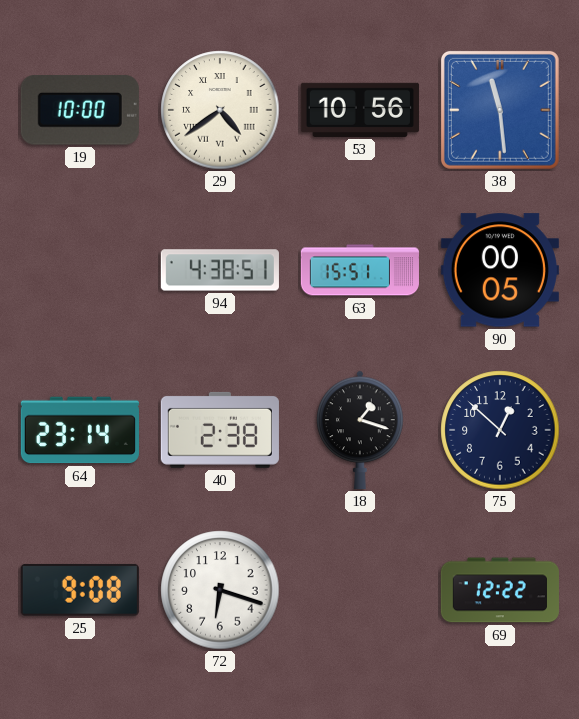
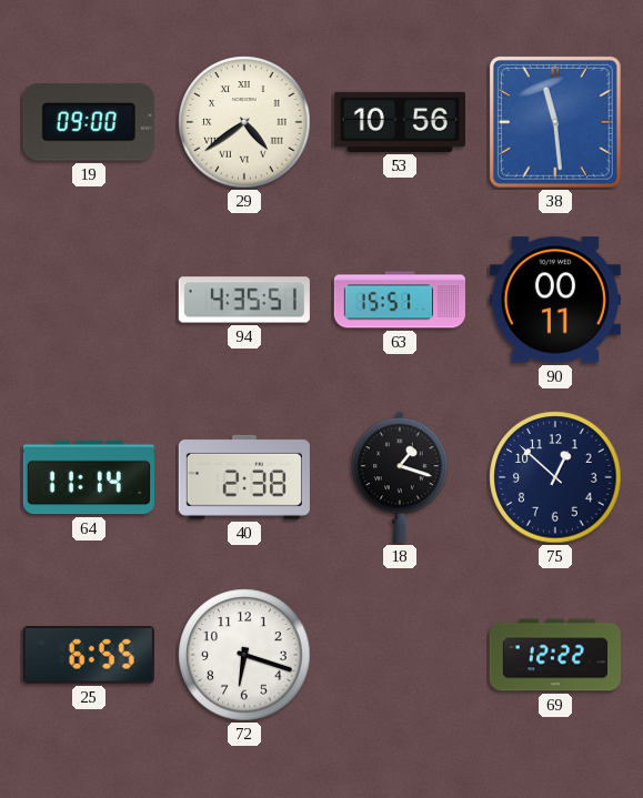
19: 10:00 -> 09:00 (89, 122)
94: 4:38 -> 4:35 (244, 300)
90: 00:05 -> 00:11 (555, 300)
64: 23:14 -> 11:14 (89, 477)
25: 9:08 -> 6:55 (89, 655)
